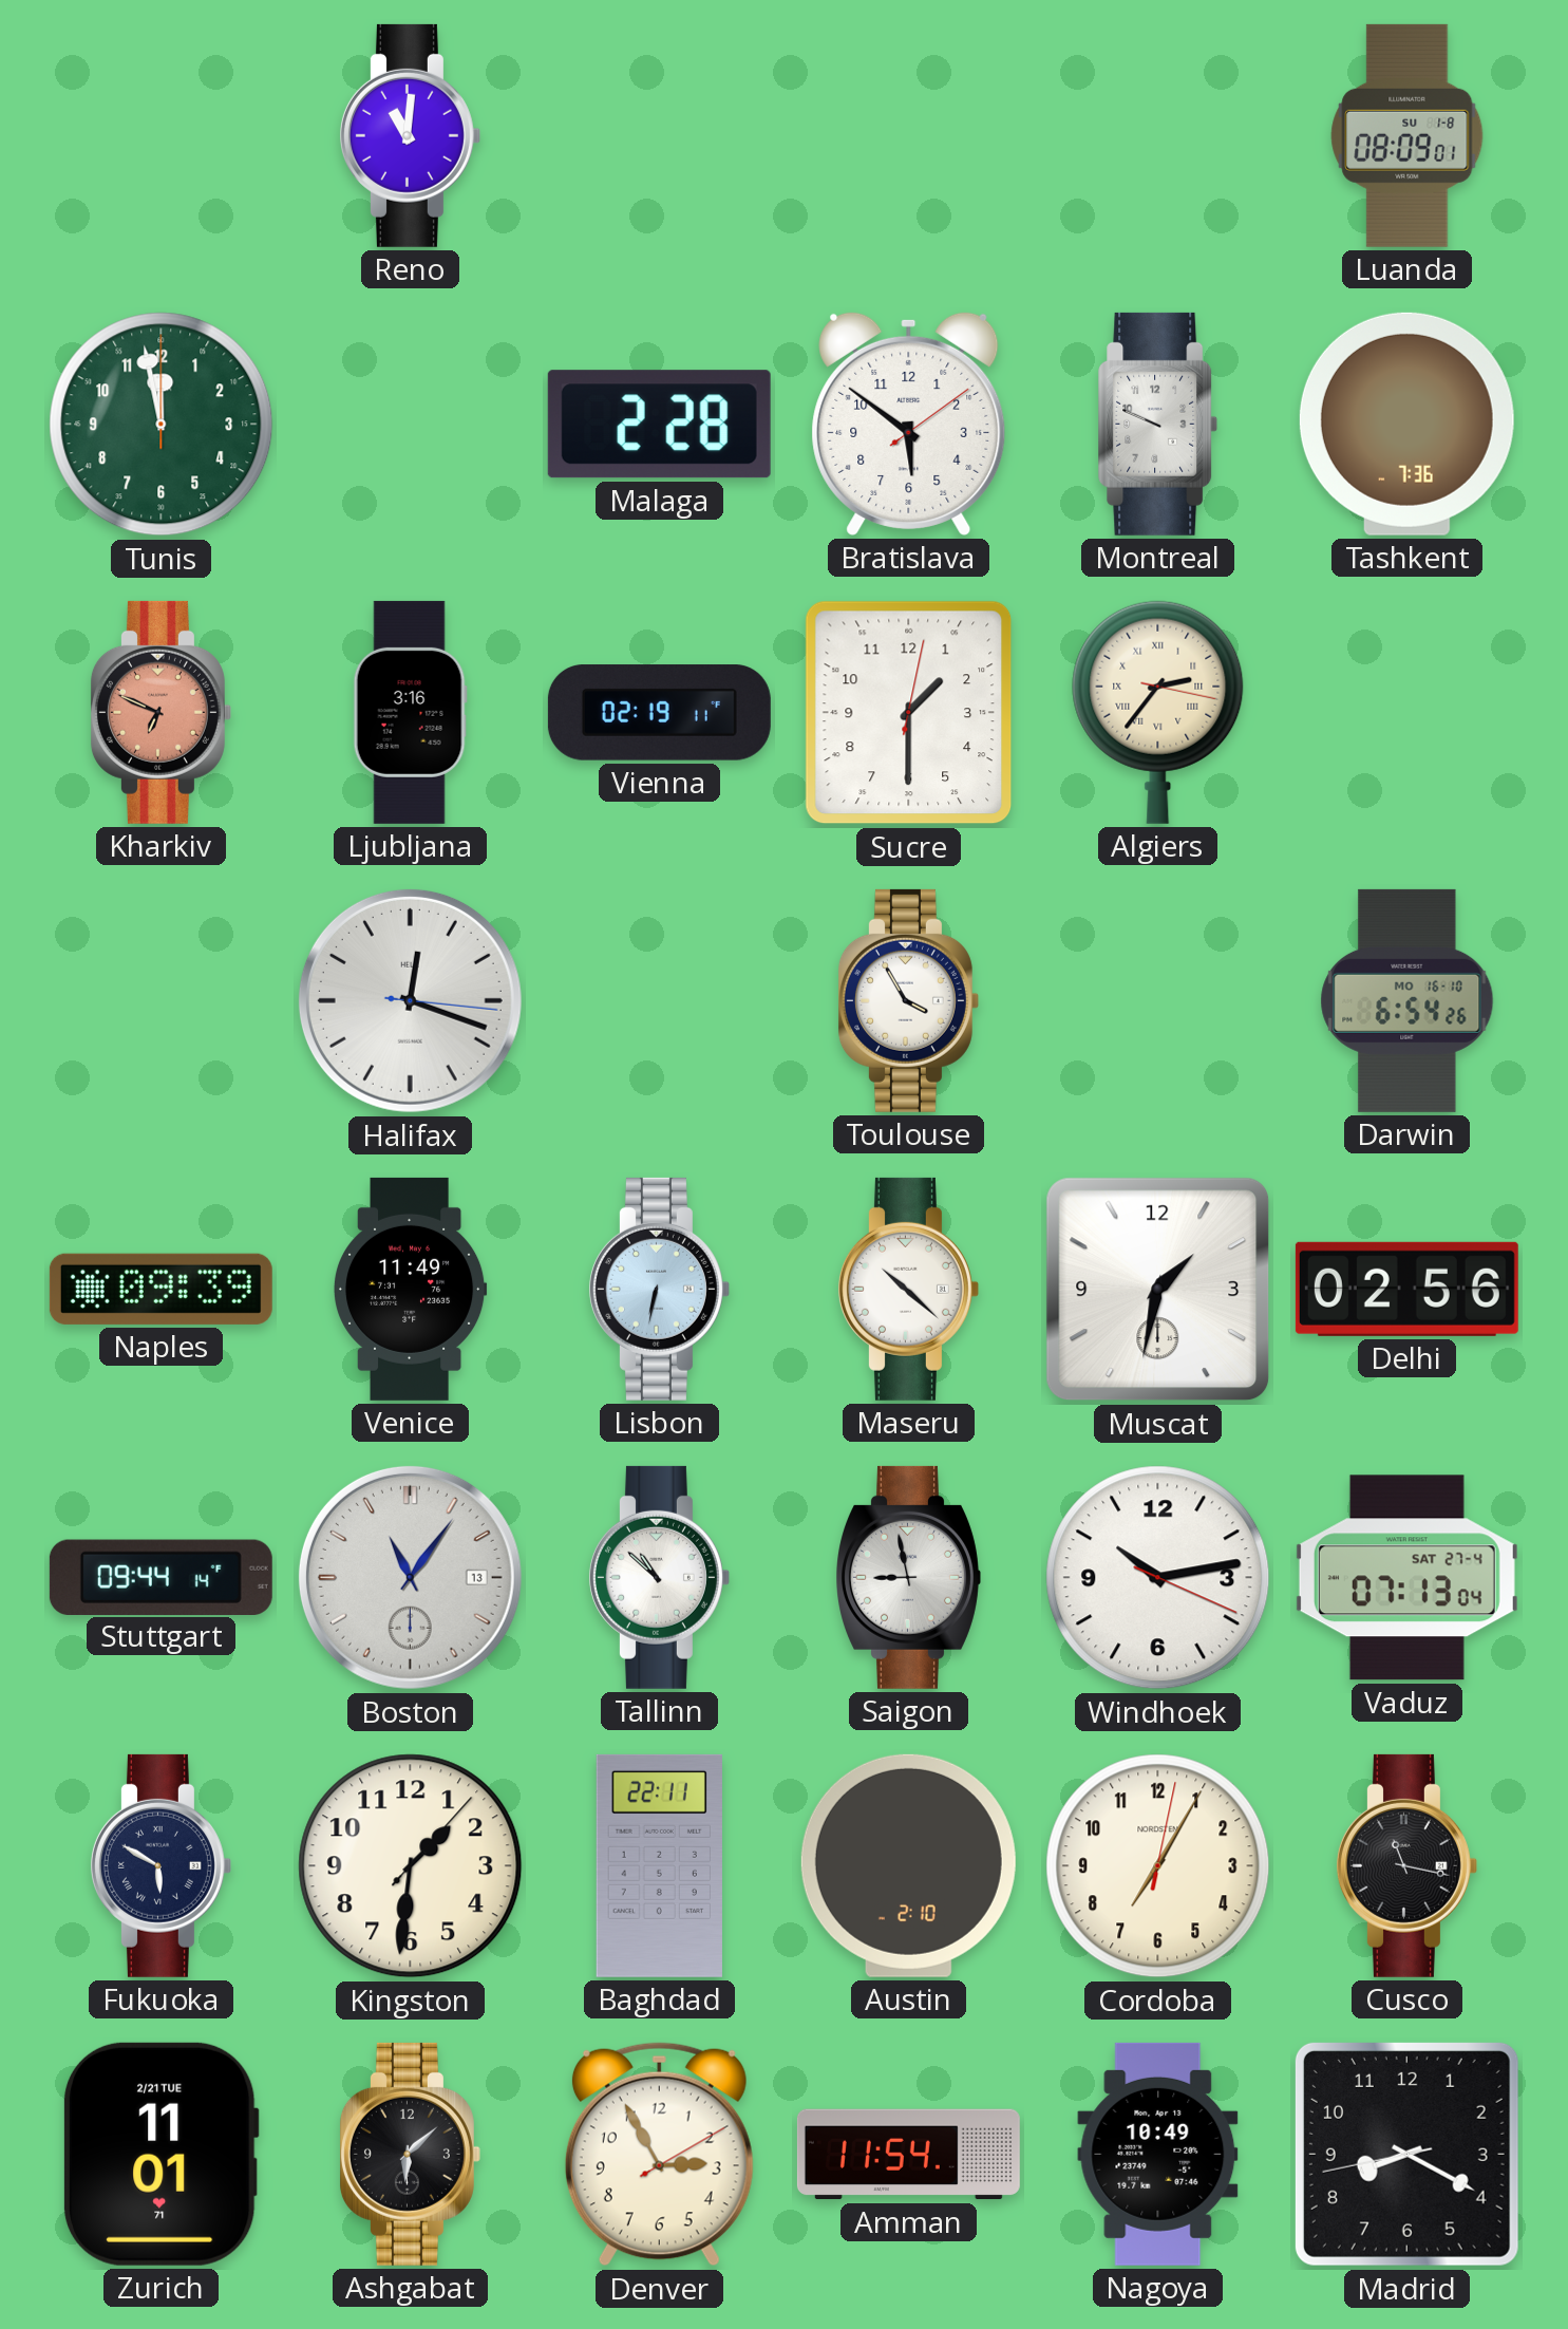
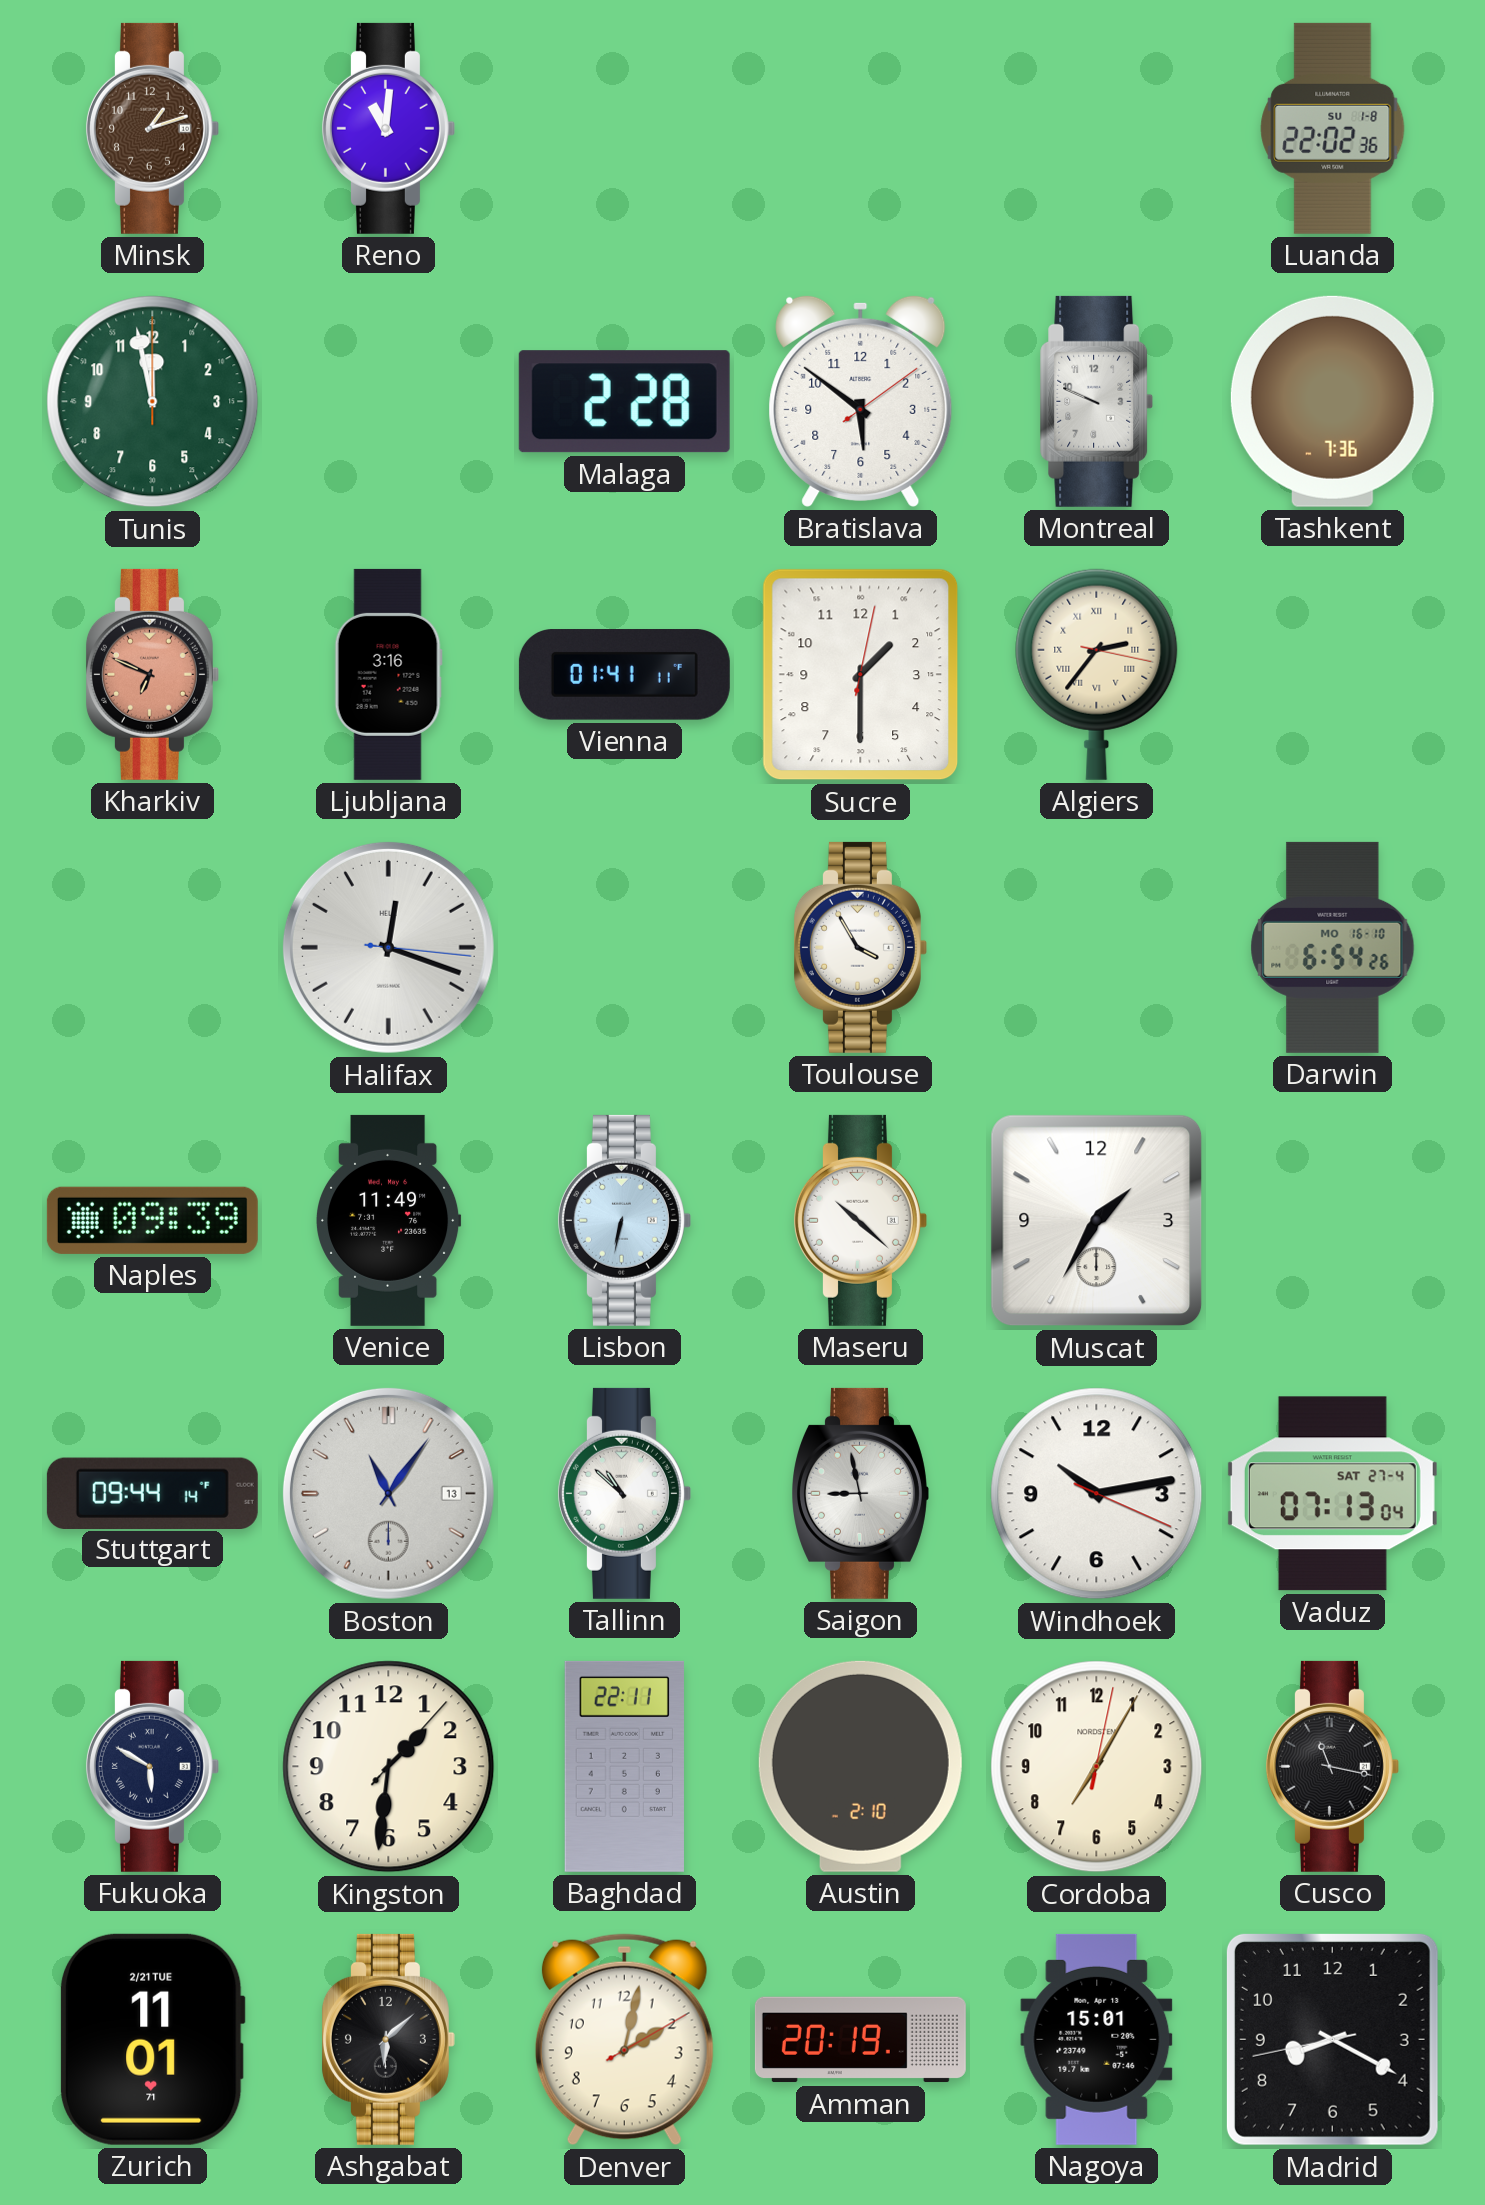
Minsk: none -> 1:12 (152, 128)
Luanda: 08:09 -> 22:02 (1333, 128)
Vienna: 02:19 -> 01:41 (624, 675)
Muscat: 1:32 -> 1:35 (1097, 1221)
Delhi: 02:56 -> none (1406, 1289)
Denver: 2:55 -> 2:02 (624, 2040)
Amman: 11:54 -> 20:19 (860, 2040)
Nagoya: 10:49 -> 15:01 (1097, 2039)
